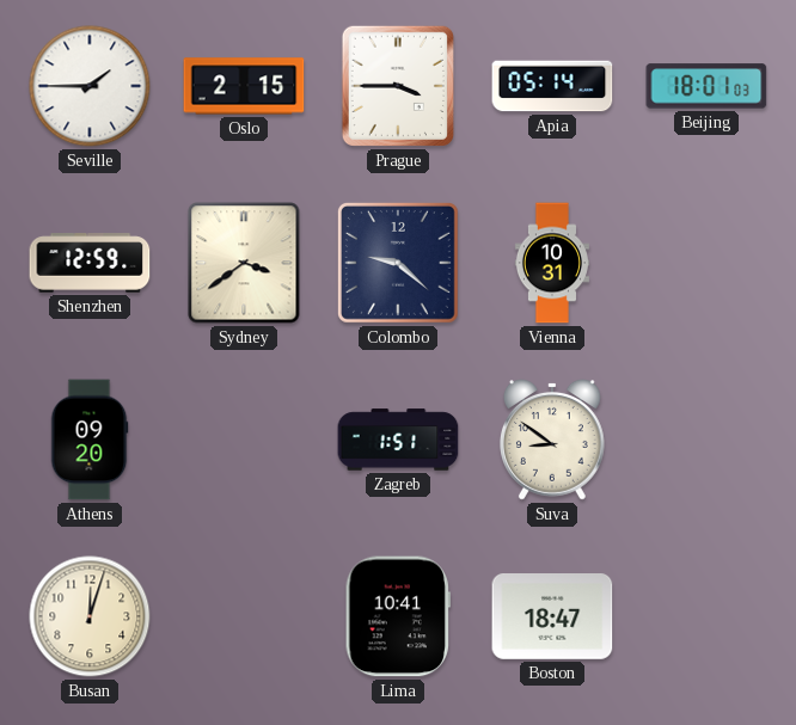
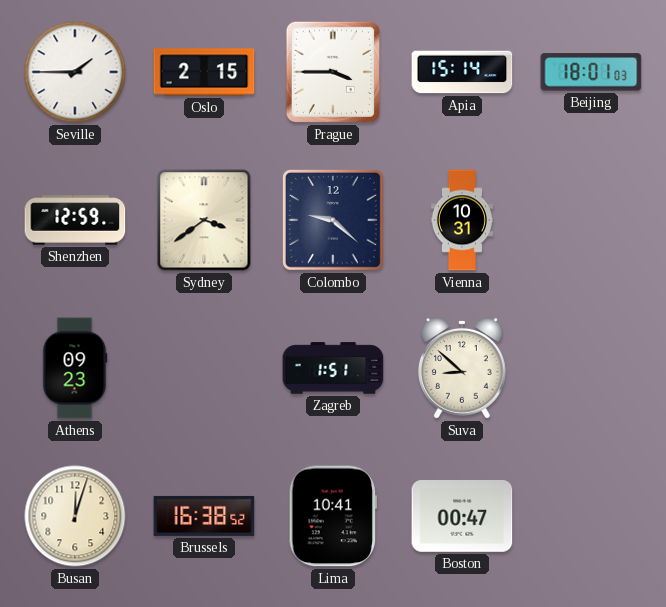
Apia: 05:14 -> 15:14 (462, 72)
Athens: 09:20 -> 09:23 (75, 368)
Suva: 8:51 -> 8:52 (462, 369)
Brussels: none -> 16:38 (204, 516)
Boston: 18:47 -> 00:47 (462, 517)
